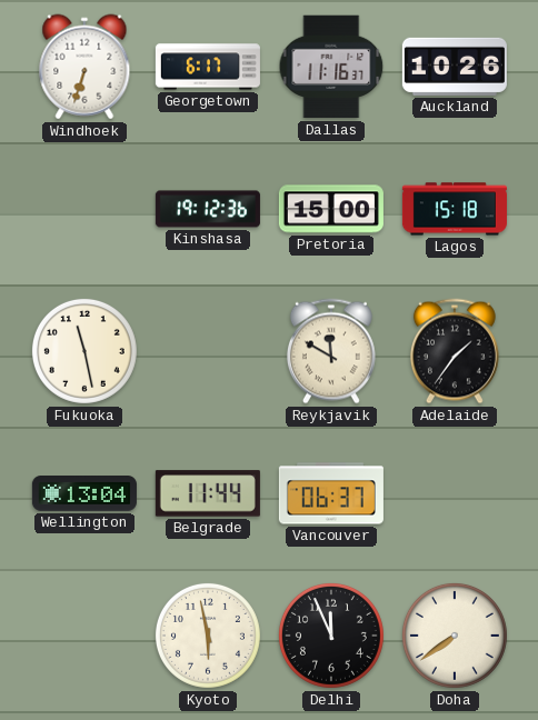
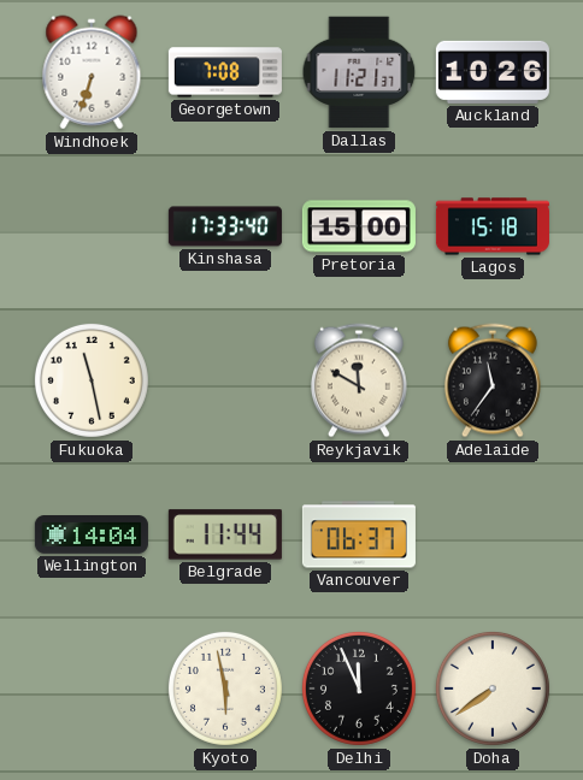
Georgetown: 6:17 -> 7:08 (225, 72)
Dallas: 11:16 -> 11:21 (359, 72)
Kinshasa: 19:12 -> 17:33 (225, 226)
Adelaide: 1:36 -> 11:36 (493, 380)
Wellington: 13:04 -> 14:04 (92, 536)
